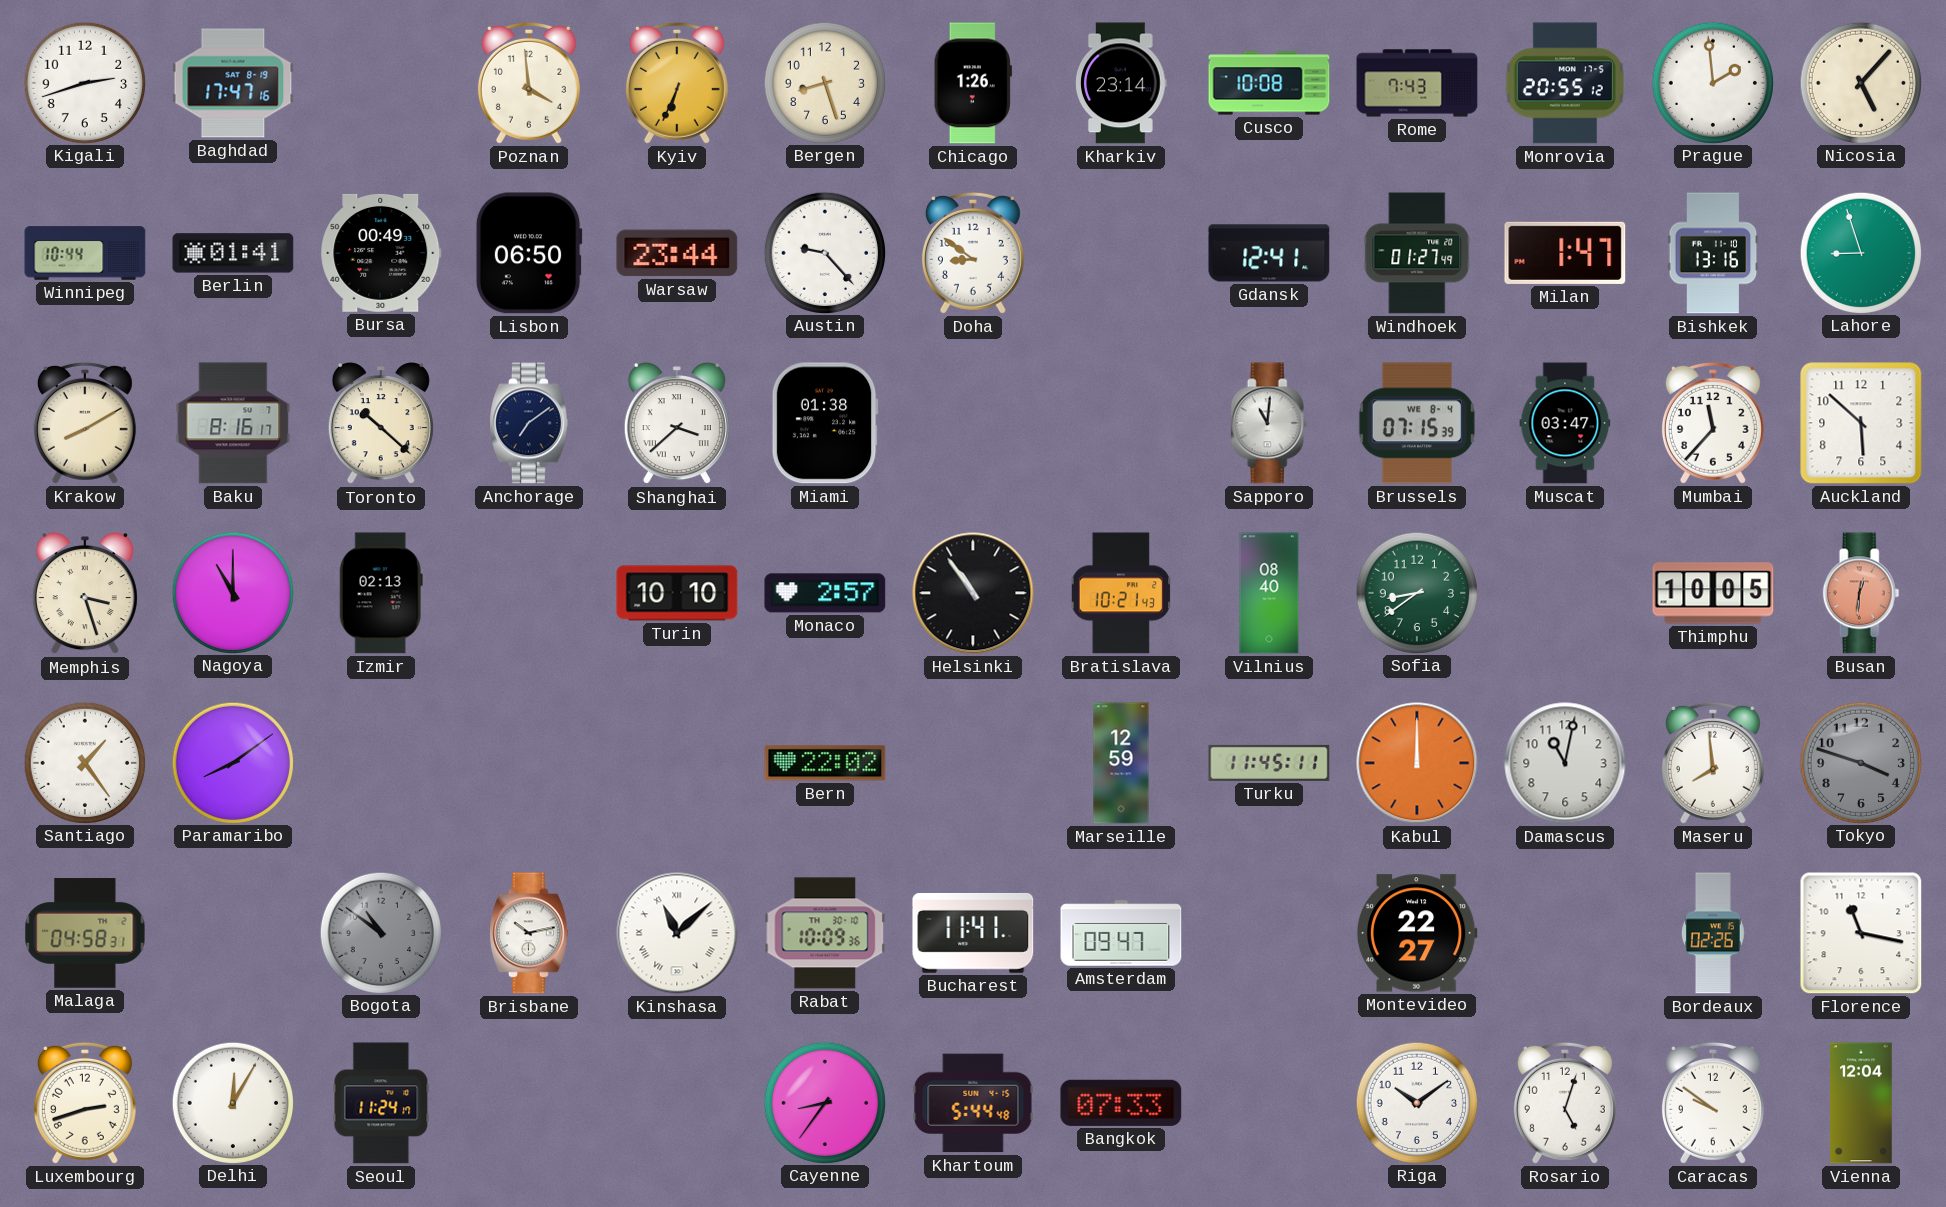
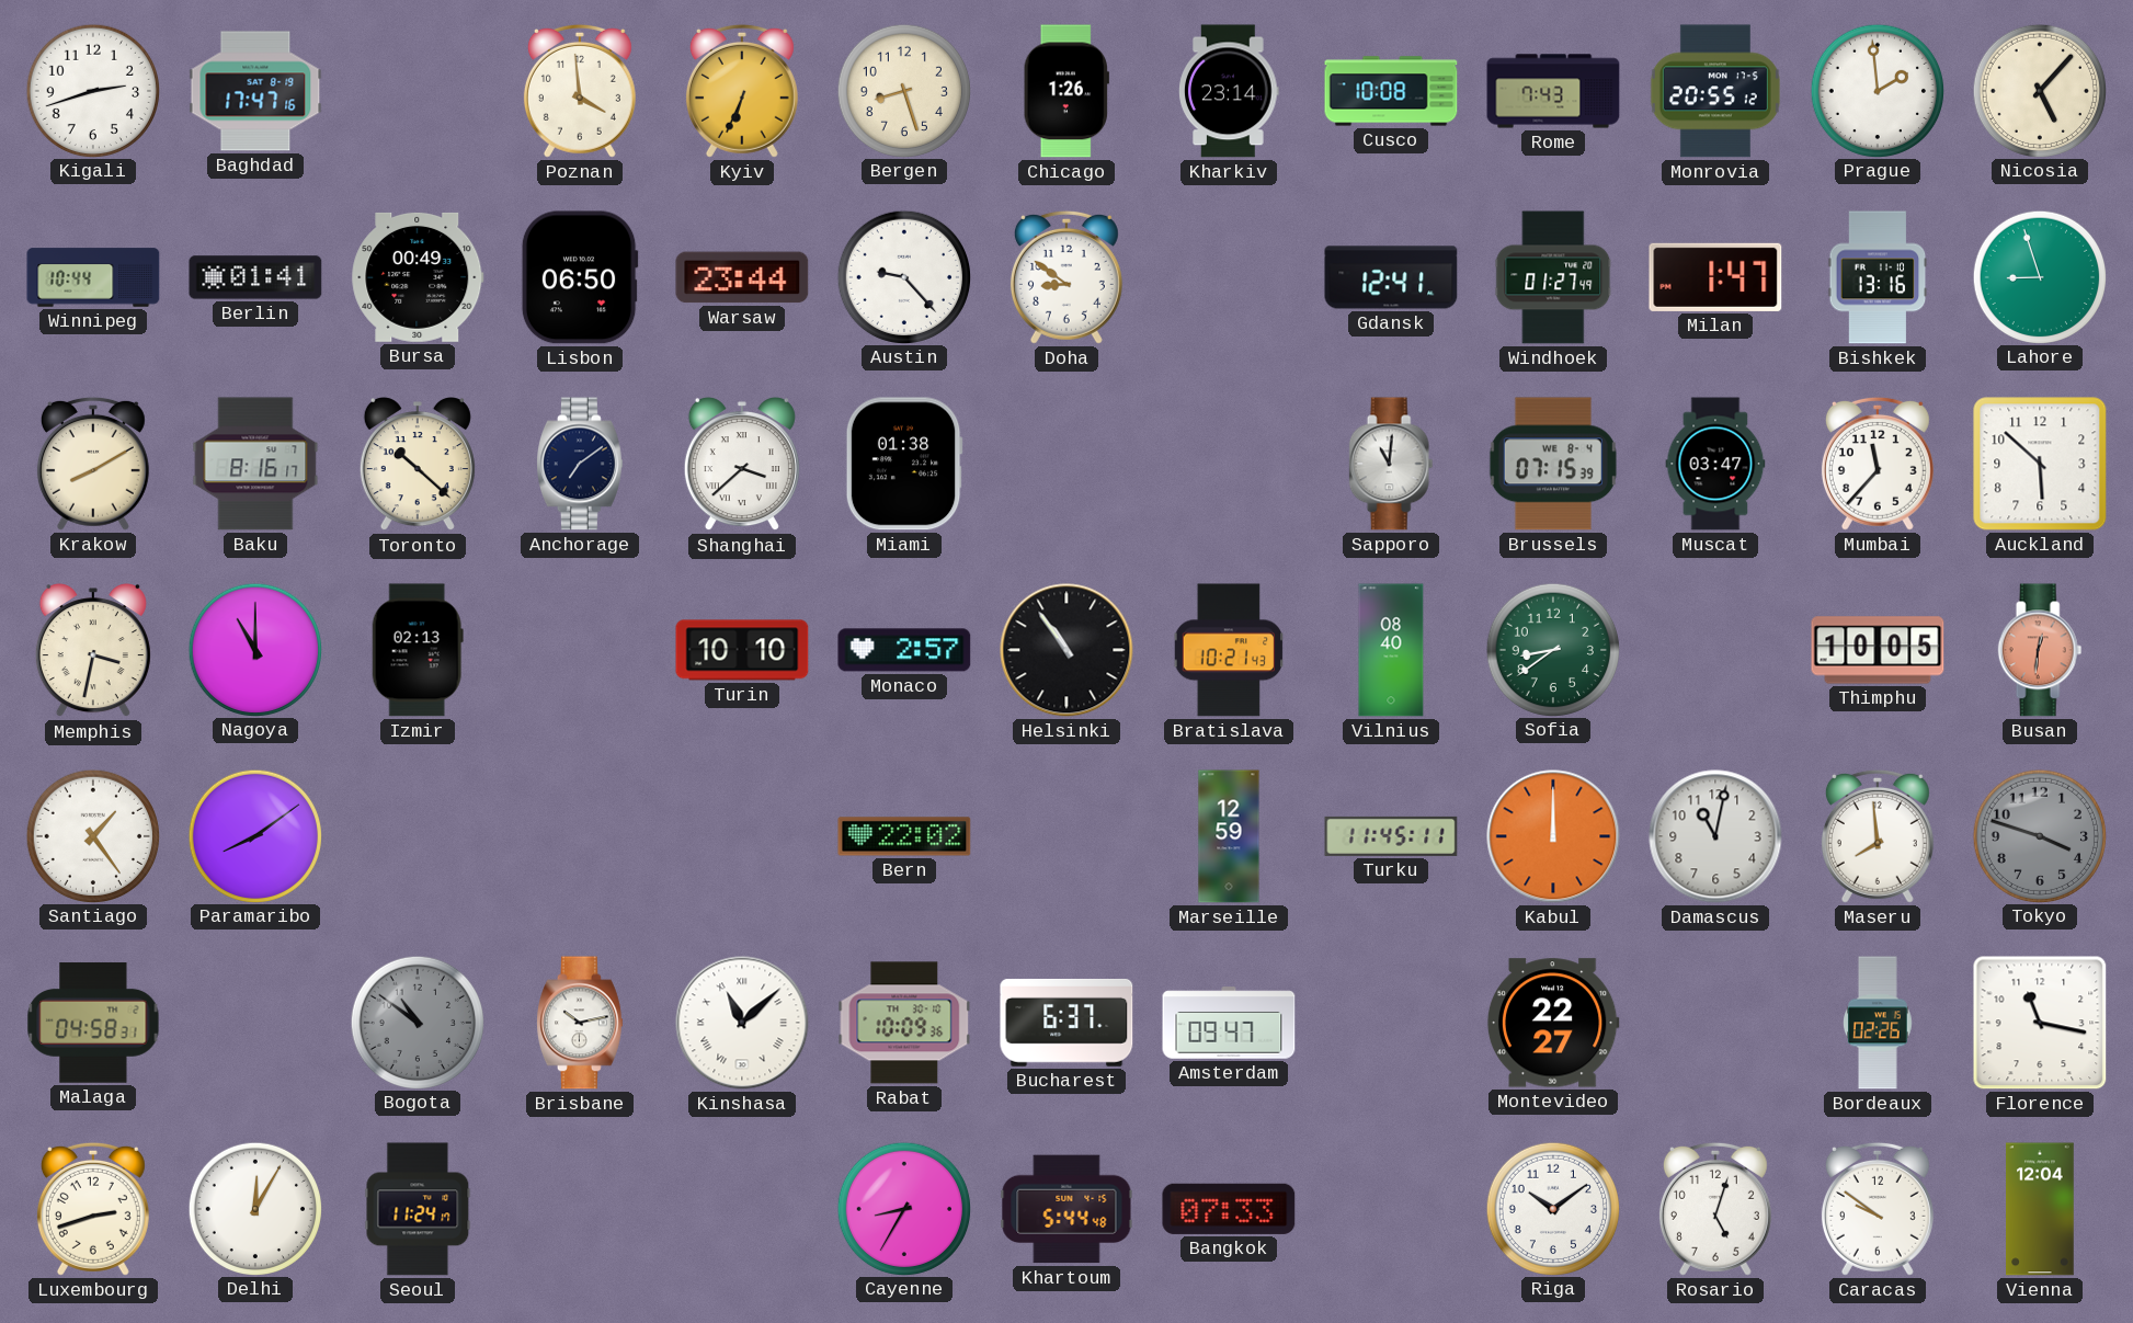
Memphis: 3:27 -> 3:32 (93, 651)
Bucharest: 11:41 -> 6:37 (1066, 1023)
Cayenne: 8:36 -> 8:35 (903, 1208)
